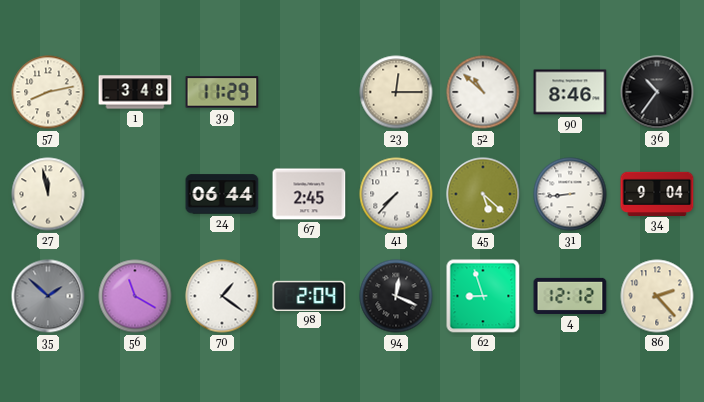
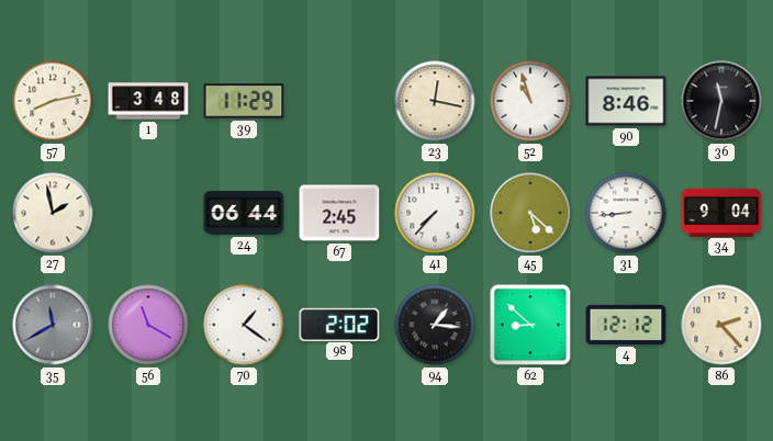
23: 12:15 -> 12:17 (435, 101)
52: 10:52 -> 10:57 (530, 101)
36: 10:36 -> 11:32 (721, 101)
27: 11:58 -> 1:58 (53, 213)
35: 1:52 -> 11:40 (53, 325)
98: 2:04 -> 2:02 (339, 324)
94: 12:19 -> 1:16 (435, 325)
62: 8:57 -> 8:52 (530, 325)
